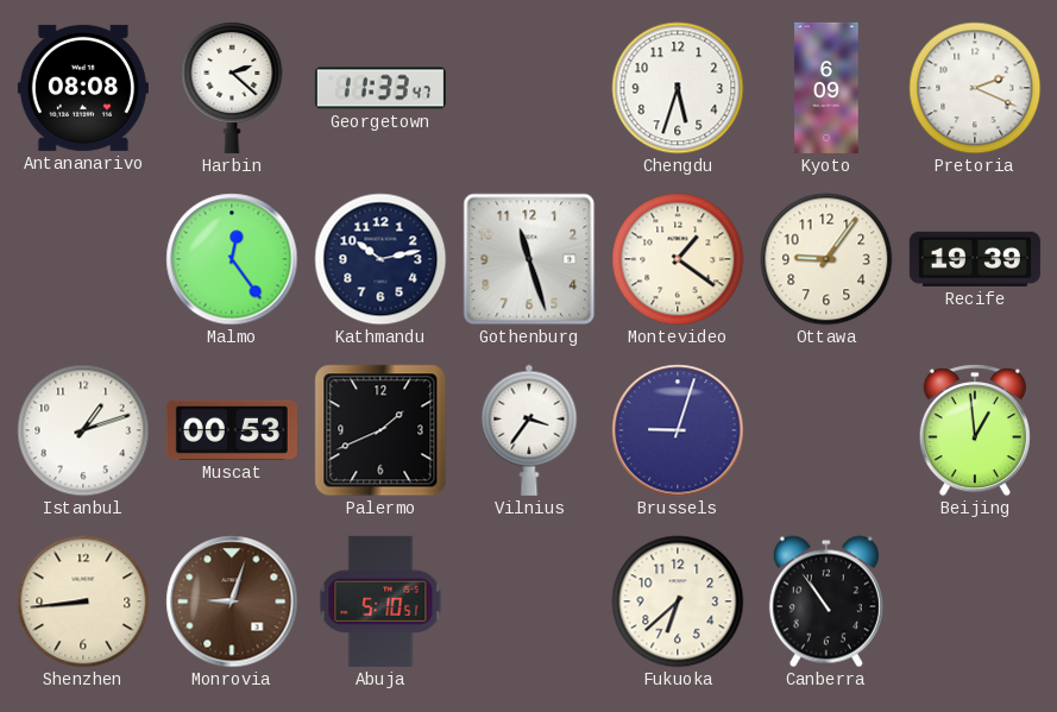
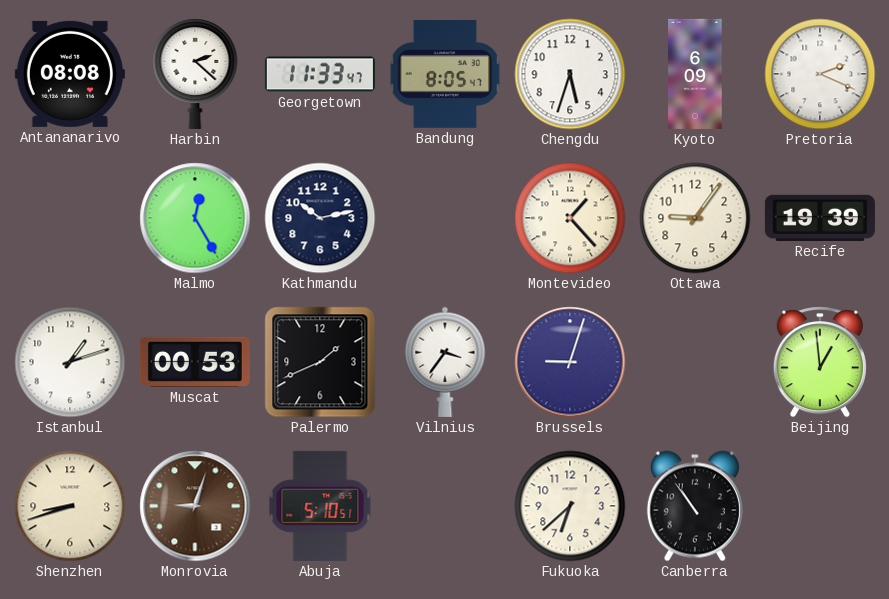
Bandung: none -> 8:05 (445, 74)
Malmo: 12:24 -> 12:25 (195, 218)
Gothenburg: 11:27 -> none (529, 259)
Montevideo: 1:21 -> 1:23 (570, 218)
Shenzhen: 8:44 -> 8:42 (70, 506)
